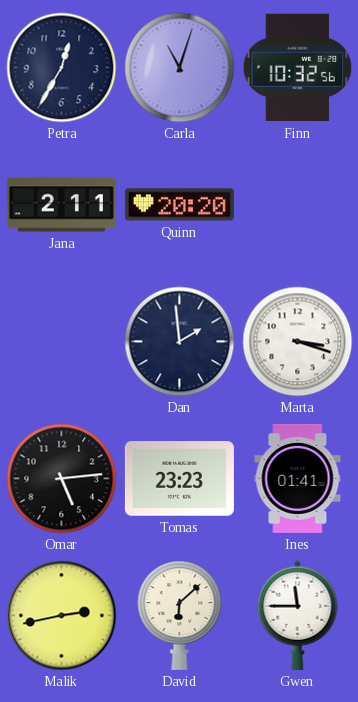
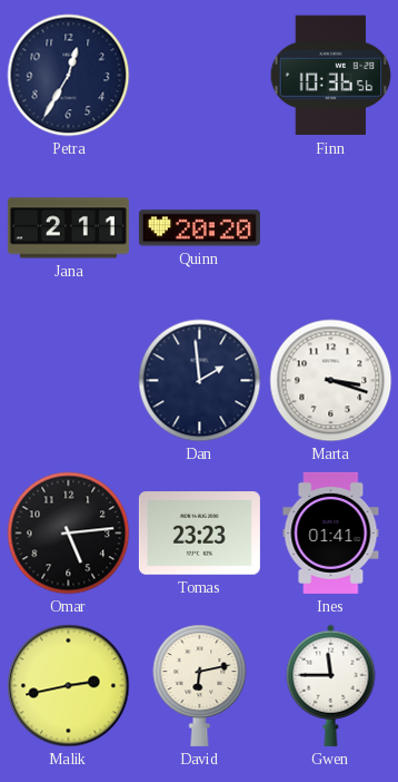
Carla: 11:03 -> none (180, 68)
Finn: 10:32 -> 10:36 (331, 76)
David: 6:08 -> 6:13 (200, 685)
